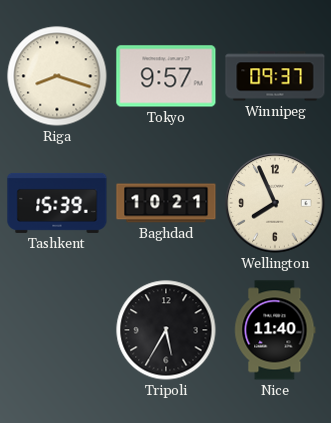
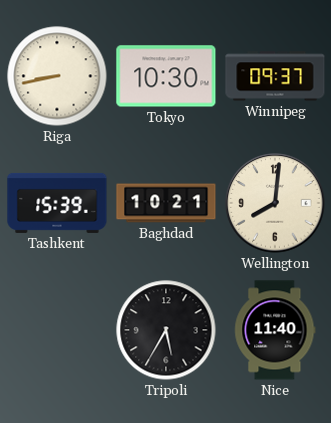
Riga: 8:18 -> 8:43 (57, 76)
Tokyo: 9:57 -> 10:30 (166, 76)
Wellington: 7:56 -> 8:01 (275, 203)
